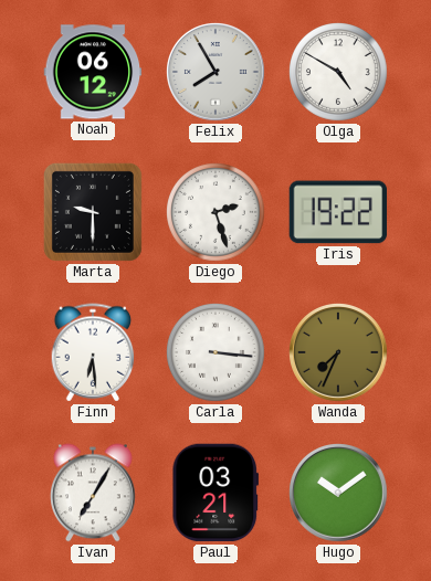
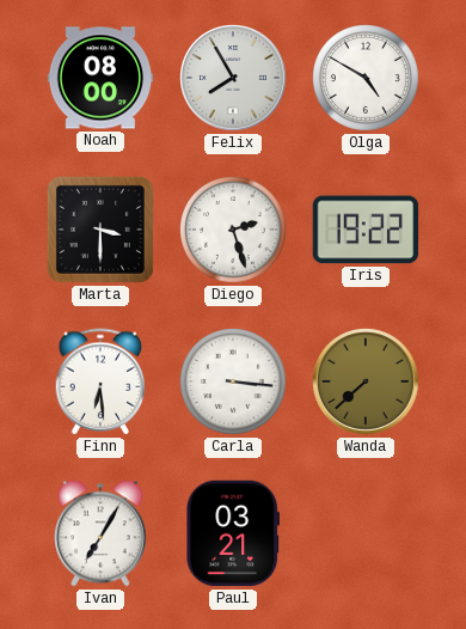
Noah: 06:12 -> 08:00 (100, 78)
Marta: 9:30 -> 3:30 (100, 230)
Wanda: 7:34 -> 7:38 (367, 383)
Hugo: 10:09 -> none (339, 494)
